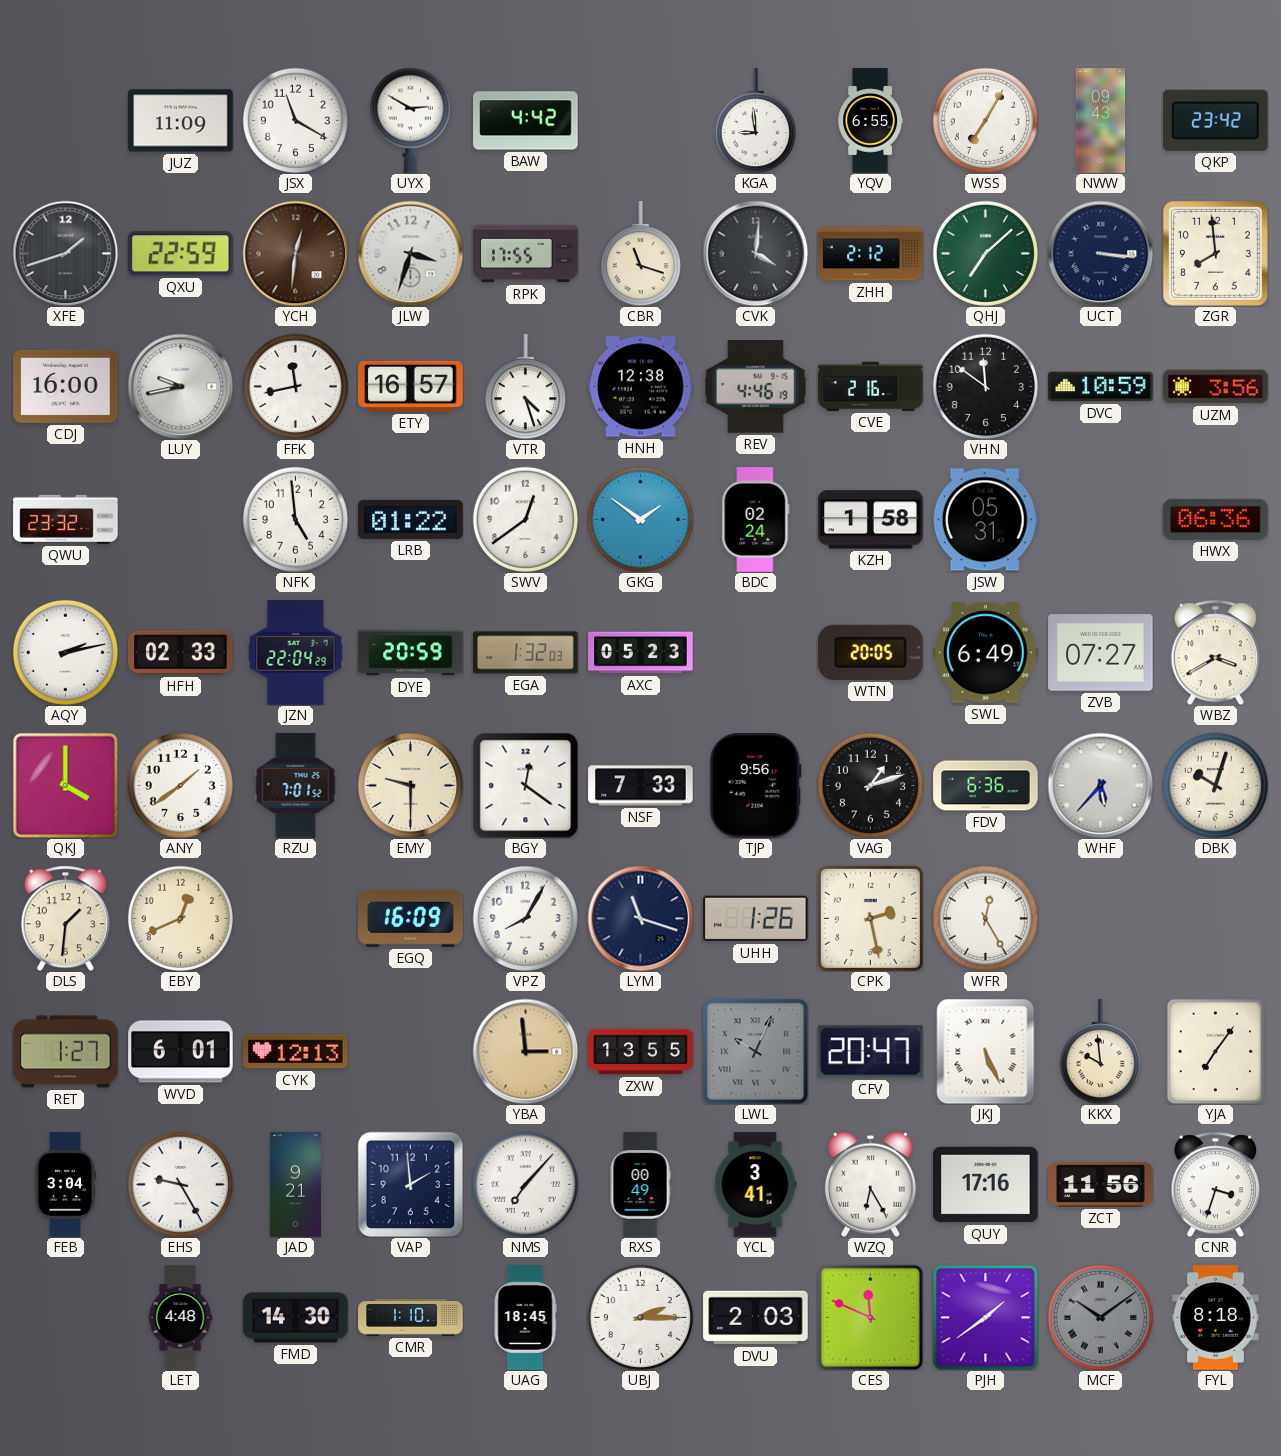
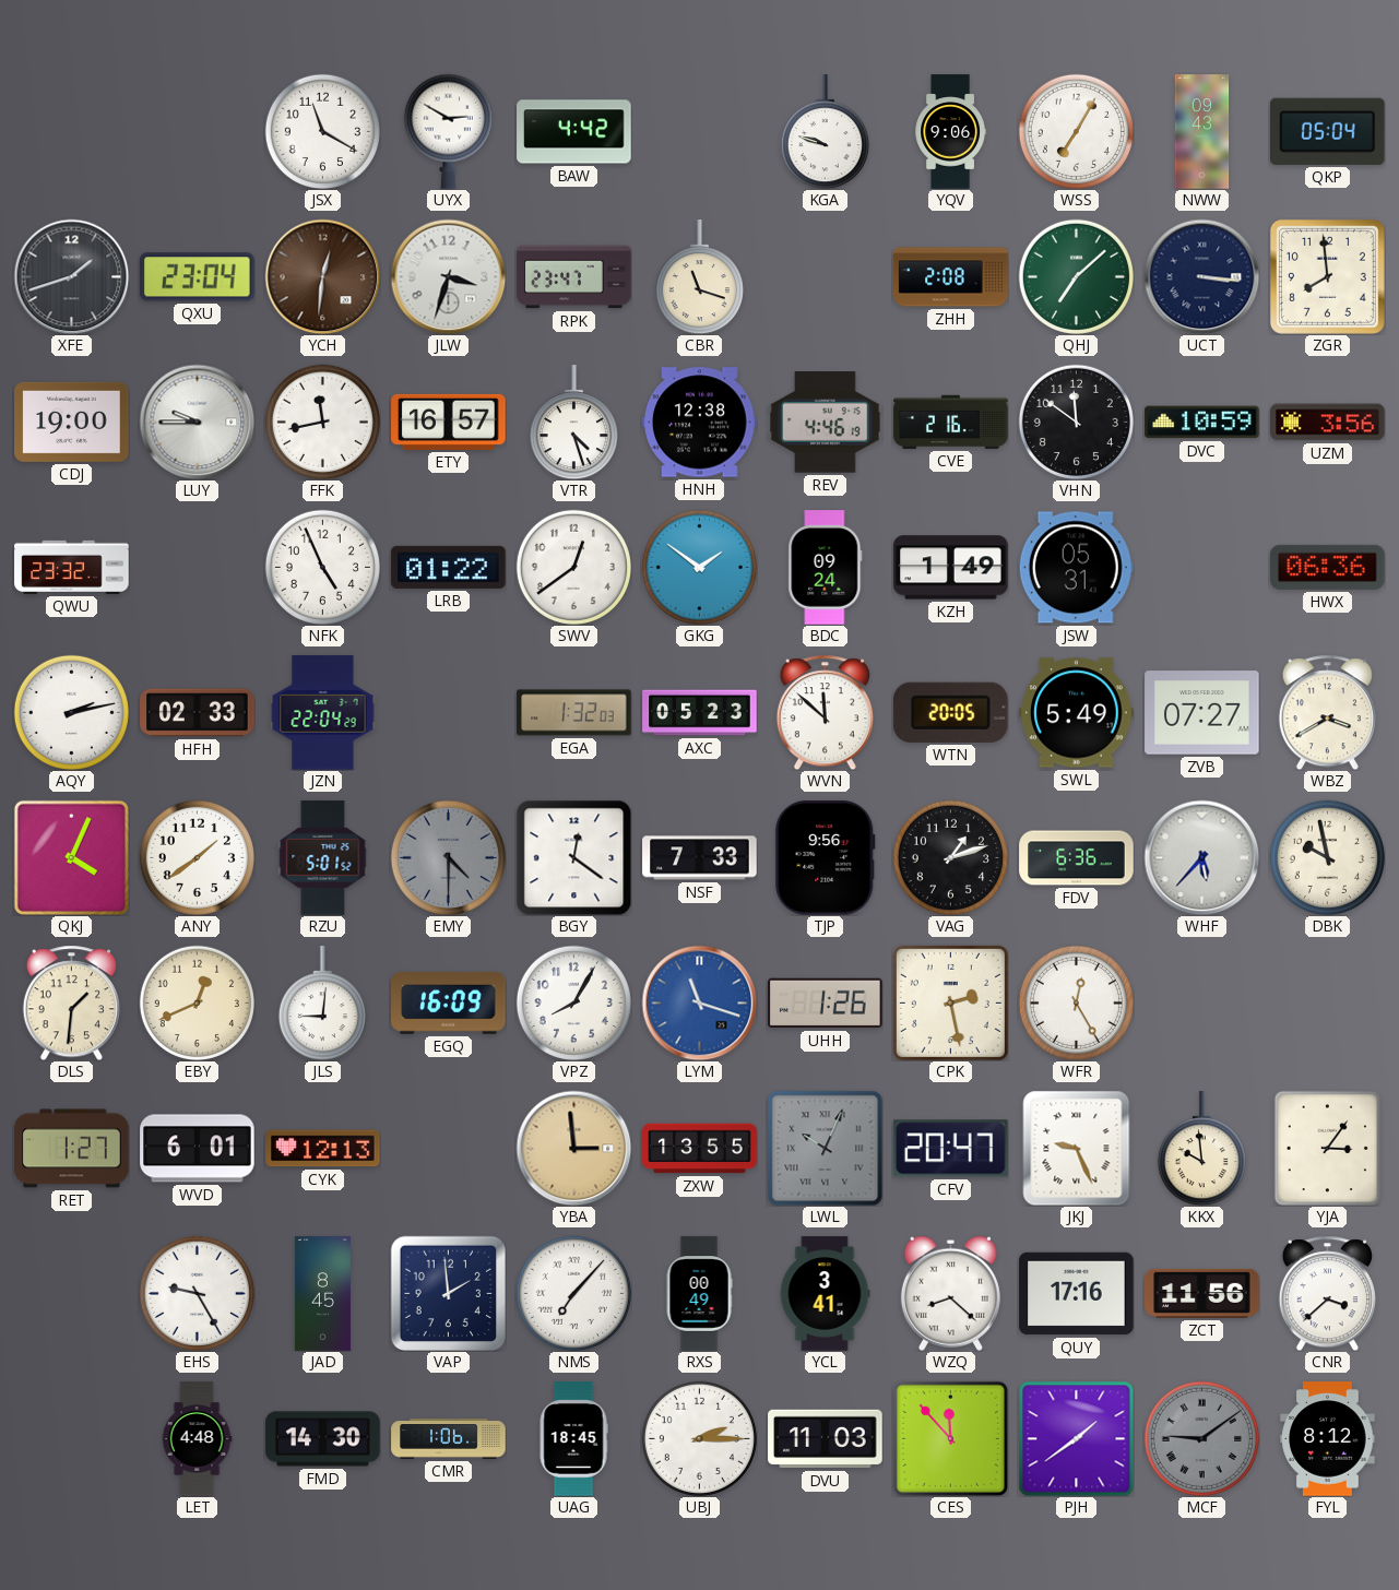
JUZ: 11:09 -> none (181, 121)
KGA: 8:59 -> 9:48 (825, 132)
YQV: 6:55 -> 9:06 (950, 132)
QKP: 23:42 -> 05:04 (1328, 131)
QXU: 22:59 -> 23:04 (198, 277)
RPK: 17:55 -> 23:47 (574, 277)
CVK: 4:01 -> none (755, 253)
ZHH: 2:12 -> 2:08 (951, 277)
CDJ: 16:00 -> 19:00 (72, 422)
LUY: 9:43 -> 9:45 (197, 422)
NFK: 4:59 -> 4:56 (322, 567)
BDC: 02:24 -> 09:24 (826, 568)
KZH: 1:58 -> 1:49 (951, 568)
DYE: 20:59 -> none (411, 653)
WVN: none -> 11:52 (825, 712)
SWL: 6:49 -> 5:49 (1077, 713)
QKJ: 4:00 -> 4:04 (71, 857)
RZU: 7:01 -> 5:01 (323, 858)
EMY: 9:30 -> 4:30 (448, 857)
EMY dial: cream -> grey (448, 857)
DBK: 10:03 -> 9:58 (1327, 857)
JLS: none -> 9:01 (322, 1004)
LYM dial: navy -> blue (699, 1002)
JKJ: 5:26 -> 9:26 (1077, 1148)
YJA: 7:06 -> 3:06 (1328, 1148)
FEB: 3:04 -> none (64, 1185)
JAD: 9:21 -> 8:45 (322, 1294)
WZQ: 6:25 -> 8:22 (950, 1293)
CNR: 3:33 -> 3:38 (1327, 1293)
CMR: 1:10 -> 1:06 (449, 1439)
DVU: 2:03 -> 11:03 (826, 1439)
CES: 11:49 -> 11:53 (950, 1438)
MCF: 10:09 -> 9:09 (1201, 1438)
FYL: 8:18 -> 8:12 (1328, 1439)
